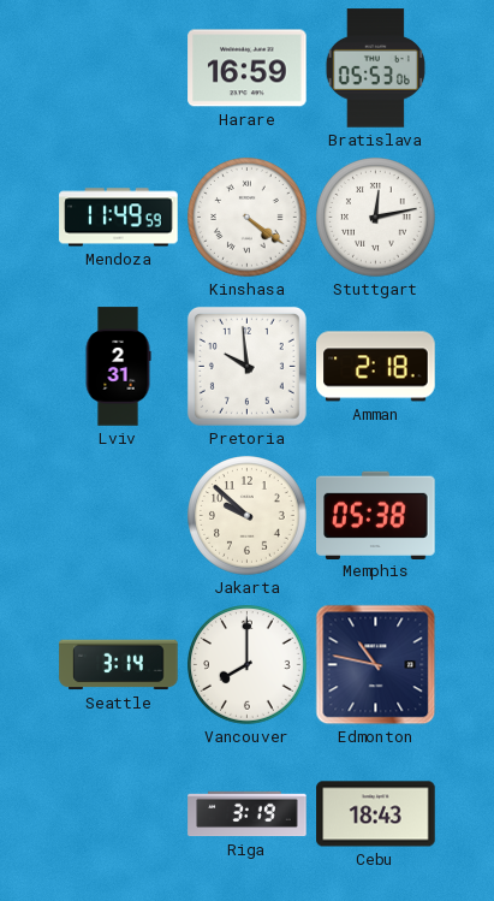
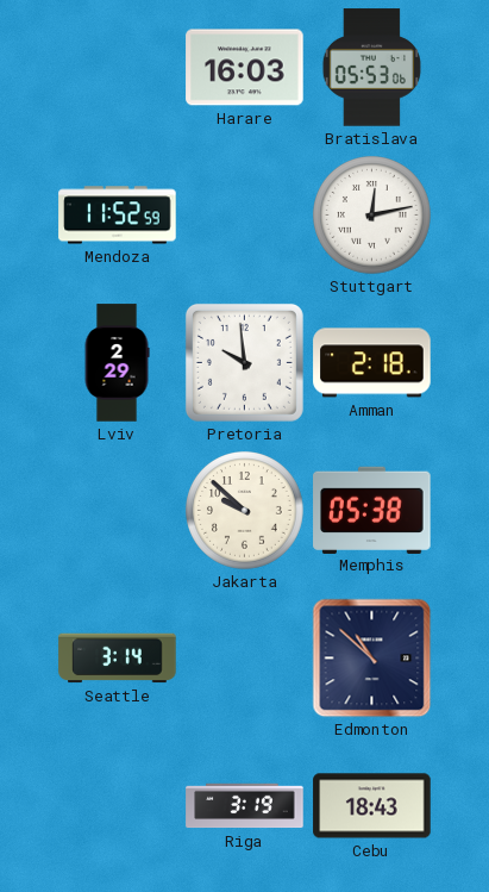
Harare: 16:59 -> 16:03 (245, 68)
Mendoza: 11:49 -> 11:52 (118, 216)
Kinshasa: 4:21 -> none (248, 218)
Lviv: 2:31 -> 2:29 (117, 363)
Vancouver: 8:00 -> none (248, 665)
Edmonton: 10:47 -> 10:52 (372, 659)
